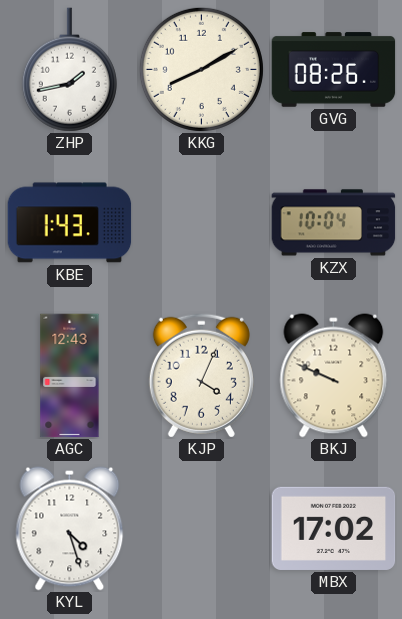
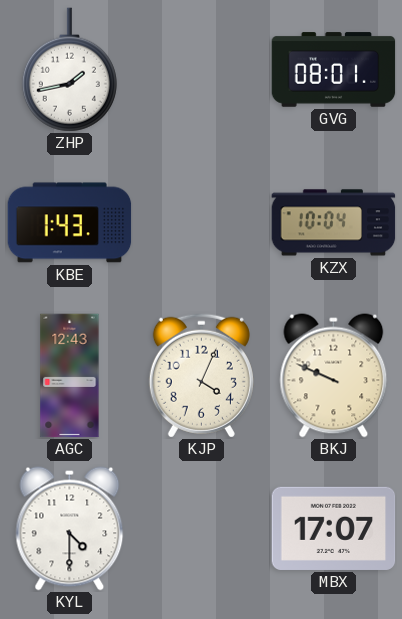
KKG: 8:10 -> none (201, 69)
GVG: 08:26 -> 08:01 (334, 70)
KYL: 4:27 -> 4:30 (70, 529)
MBX: 17:02 -> 17:07 (334, 528)
